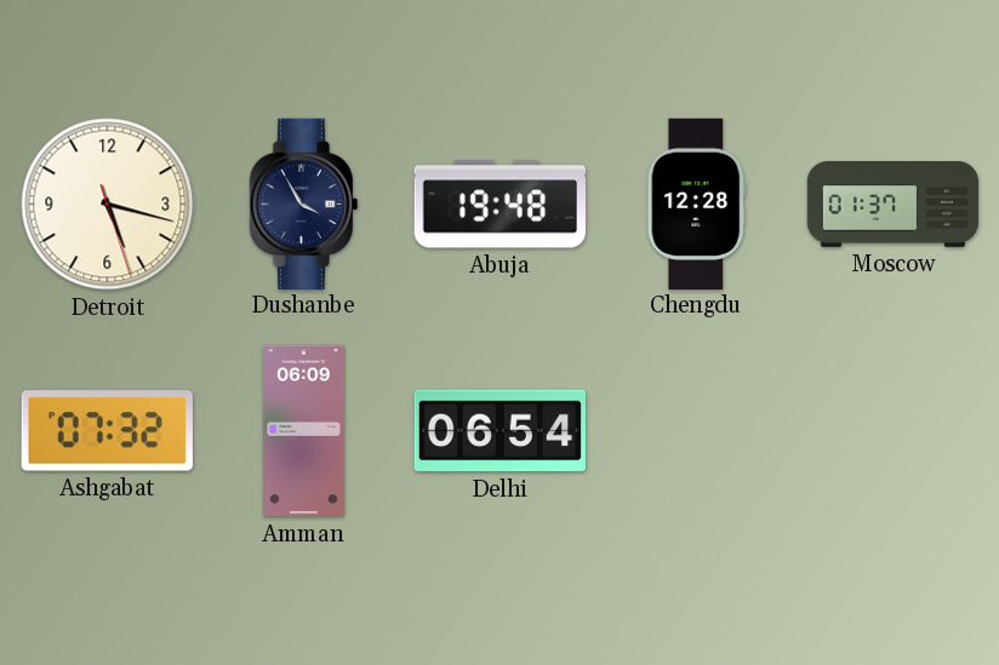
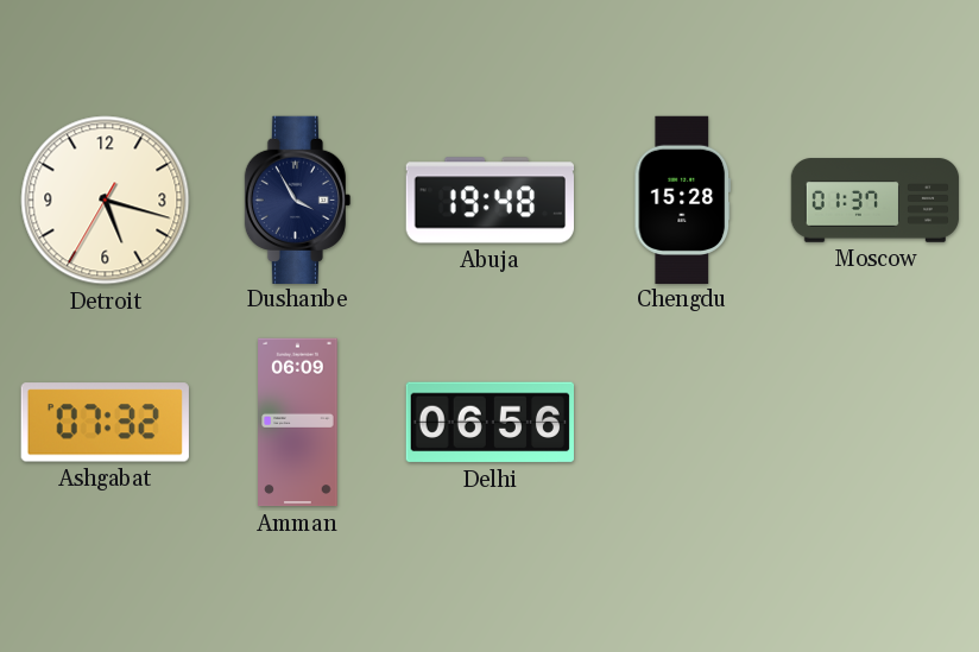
Detroit: 5:17:27 -> 5:17:35 (106, 201)
Chengdu: 12:28 -> 15:28 (683, 200)
Delhi: 06:54 -> 06:56 (489, 423)
